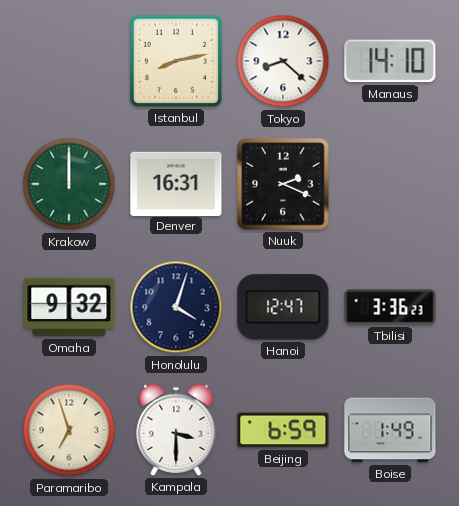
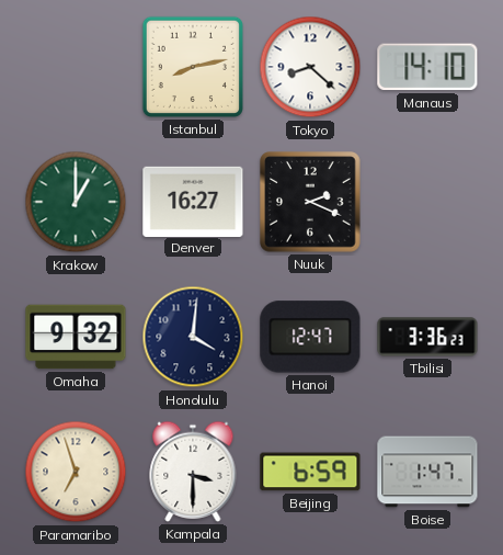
Krakow: 12:00 -> 1:00 (76, 202)
Denver: 16:31 -> 16:27 (193, 201)
Honolulu: 4:03 -> 4:01 (193, 337)
Boise: 1:49 -> 1:47 (427, 472)
